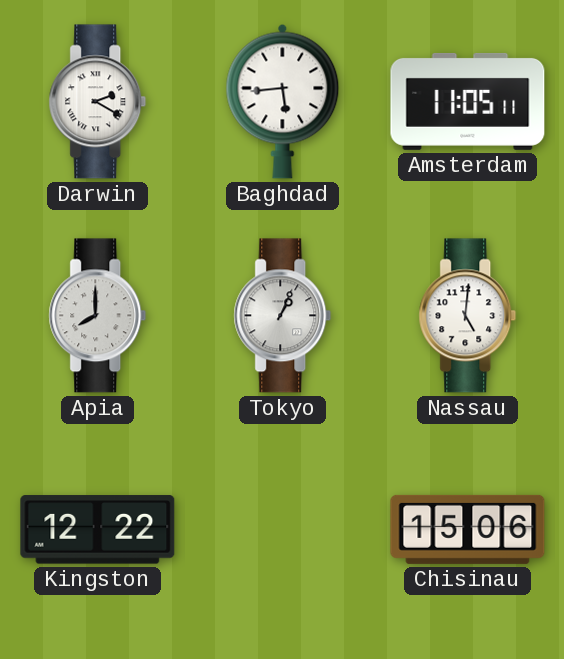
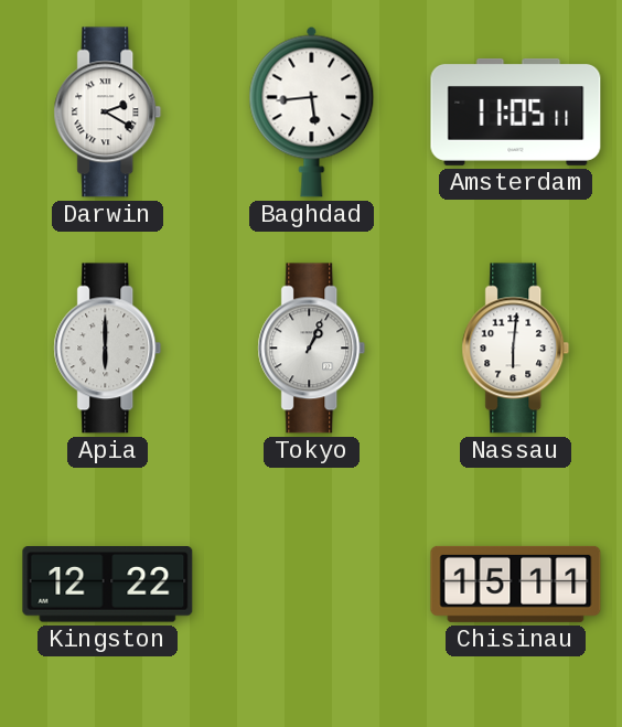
Apia: 8:00 -> 6:00 (108, 349)
Nassau: 5:01 -> 6:01 (516, 349)
Chisinau: 15:06 -> 15:11 (516, 584)
